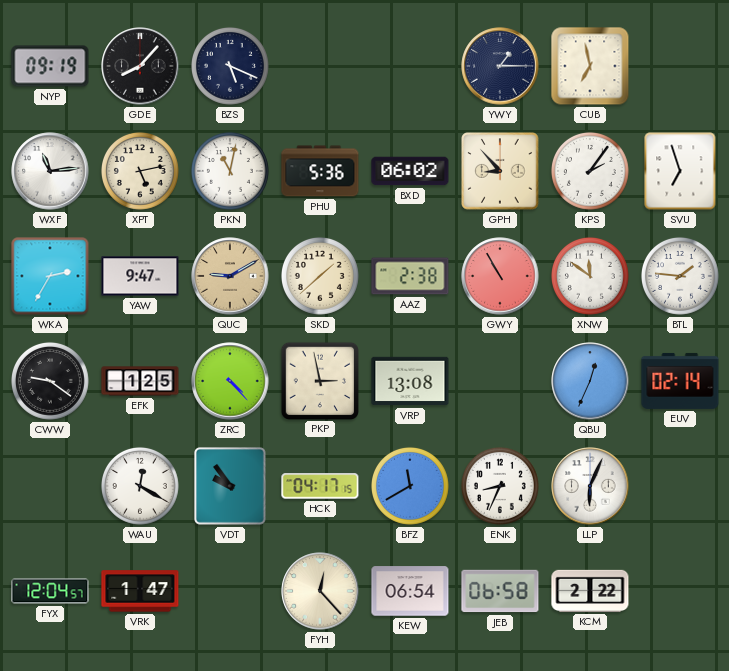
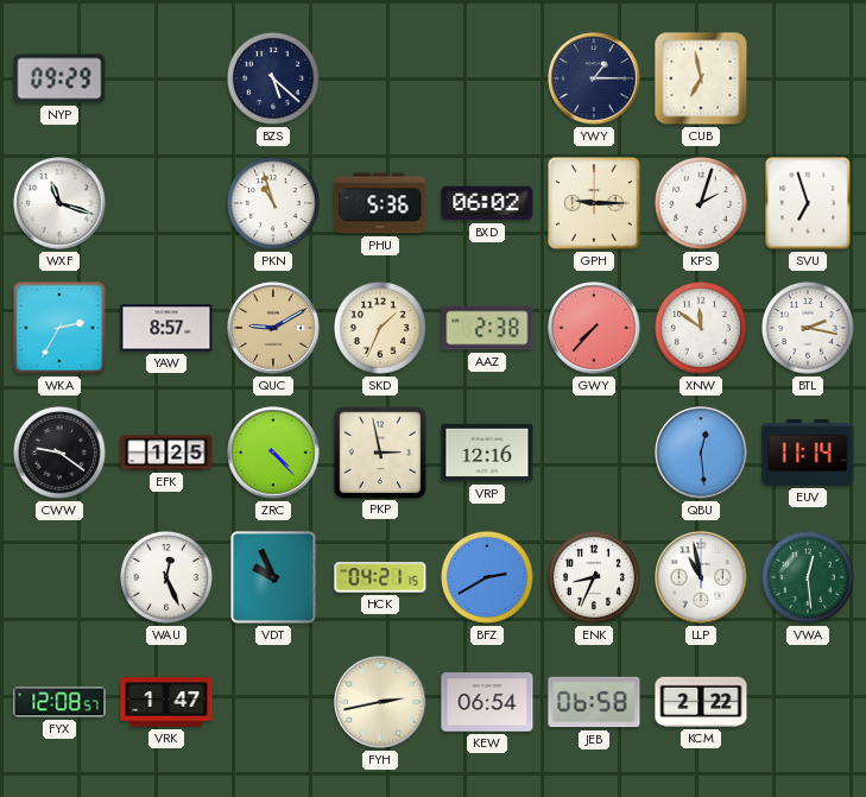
NYP: 09:19 -> 09:29 (59, 78)
GDE: 8:07 -> none (140, 66)
BZS: 5:19 -> 5:22 (273, 78)
WXF: 11:14 -> 11:18 (59, 203)
XPT: 5:13 -> none (140, 171)
PKN: 11:02 -> 10:57 (273, 203)
GPH: 8:53 -> 9:15 (594, 203)
KPS: 2:06 -> 2:03 (701, 203)
YAW: 9:47 -> 8:57 (166, 328)
SKD: 1:38 -> 1:34 (380, 328)
GWY: 10:55 -> 7:37 (594, 328)
BTL: 1:46 -> 2:17 (808, 328)
VRP: 13:08 -> 12:16 (487, 453)
QBU: 12:34 -> 12:29 (701, 453)
EUV: 02:14 -> 11:14 (808, 453)
WAU: 12:20 -> 12:26 (166, 577)
VDT: 9:54 -> 9:56 (274, 577)
HCK: 04:17 -> 04:21 (380, 577)
BFZ: 11:40 -> 2:40 (487, 577)
LLP: 6:04 -> 10:58 (701, 577)
VWA: none -> 12:29 (808, 577)
FYX: 12:04 -> 12:08 (59, 702)
FYH: 12:23 -> 2:43 (380, 702)
